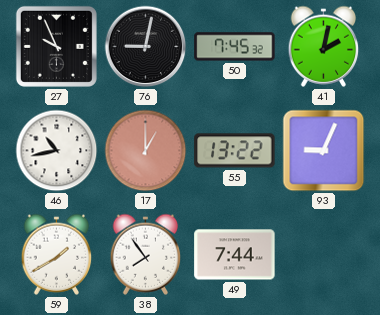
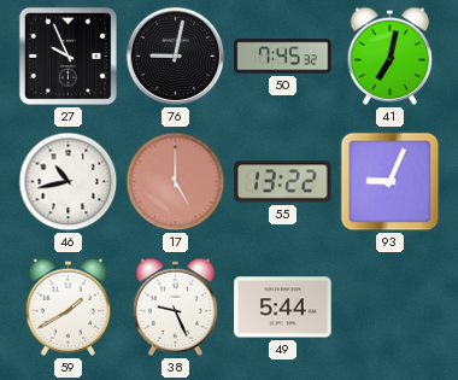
41: 2:02 -> 7:02 (391, 55)
17: 1:00 -> 5:00 (176, 182)
38: 7:54 -> 9:26 (176, 306)
49: 7:44 -> 5:44 (283, 308)
